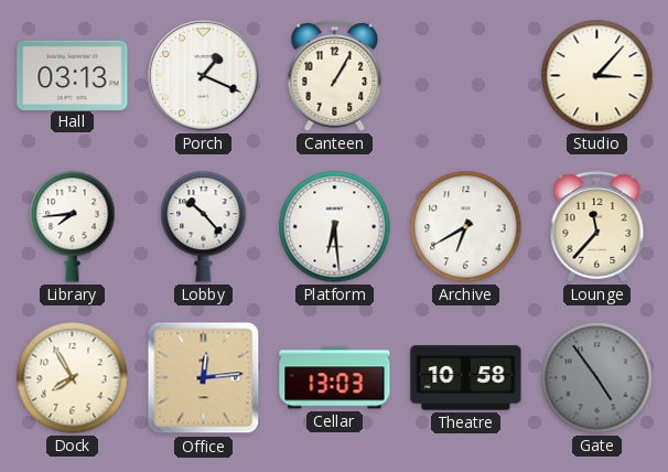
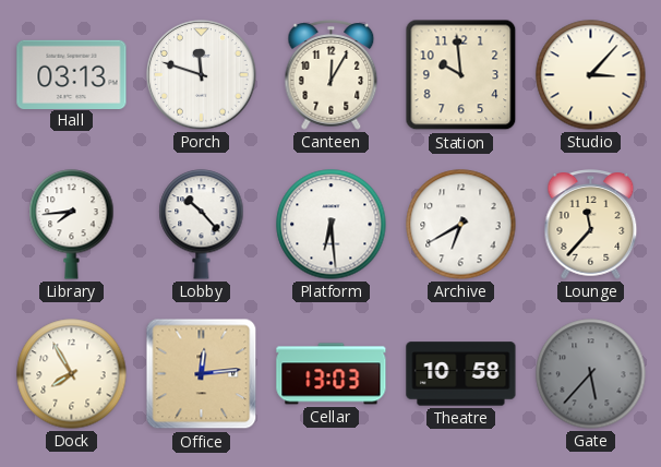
Porch: 1:19 -> 11:48 (202, 75)
Canteen: 1:05 -> 12:05 (332, 75)
Station: none -> 9:59 (461, 75)
Gate: 4:54 -> 5:37 (591, 374)
